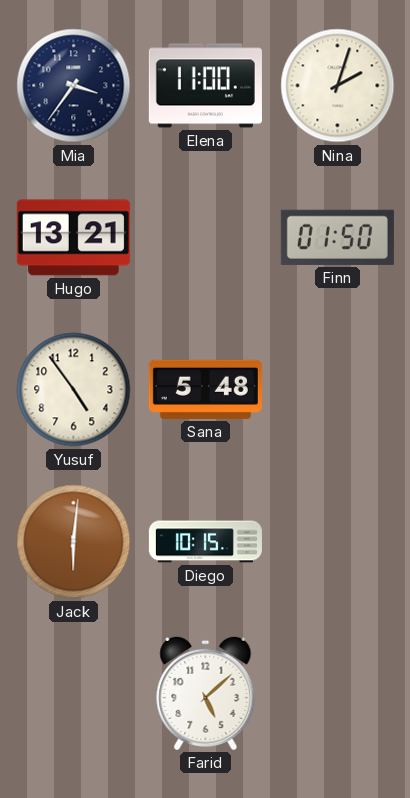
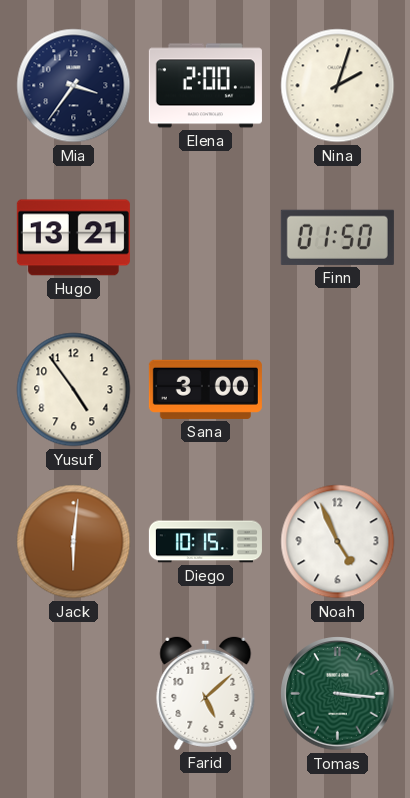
Elena: 11:00 -> 2:00 (205, 86)
Sana: 5:48 -> 3:00 (205, 389)
Noah: none -> 4:56 (338, 542)
Tomas: none -> 3:16 (338, 694)
